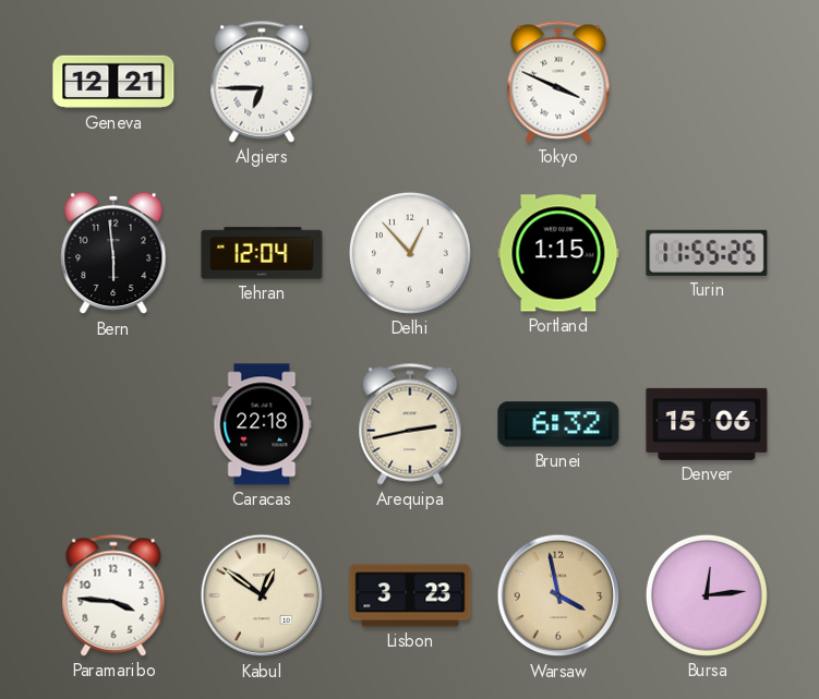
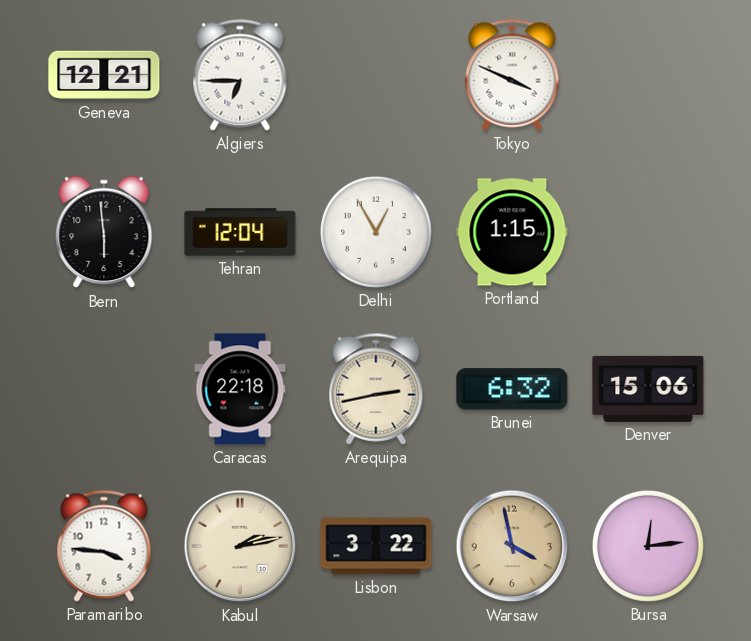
Delhi: 12:53 -> 12:55 (376, 232)
Turin: 11:55 -> none (707, 253)
Kabul: 12:51 -> 2:13 (240, 546)
Lisbon: 3:23 -> 3:22 (376, 546)
